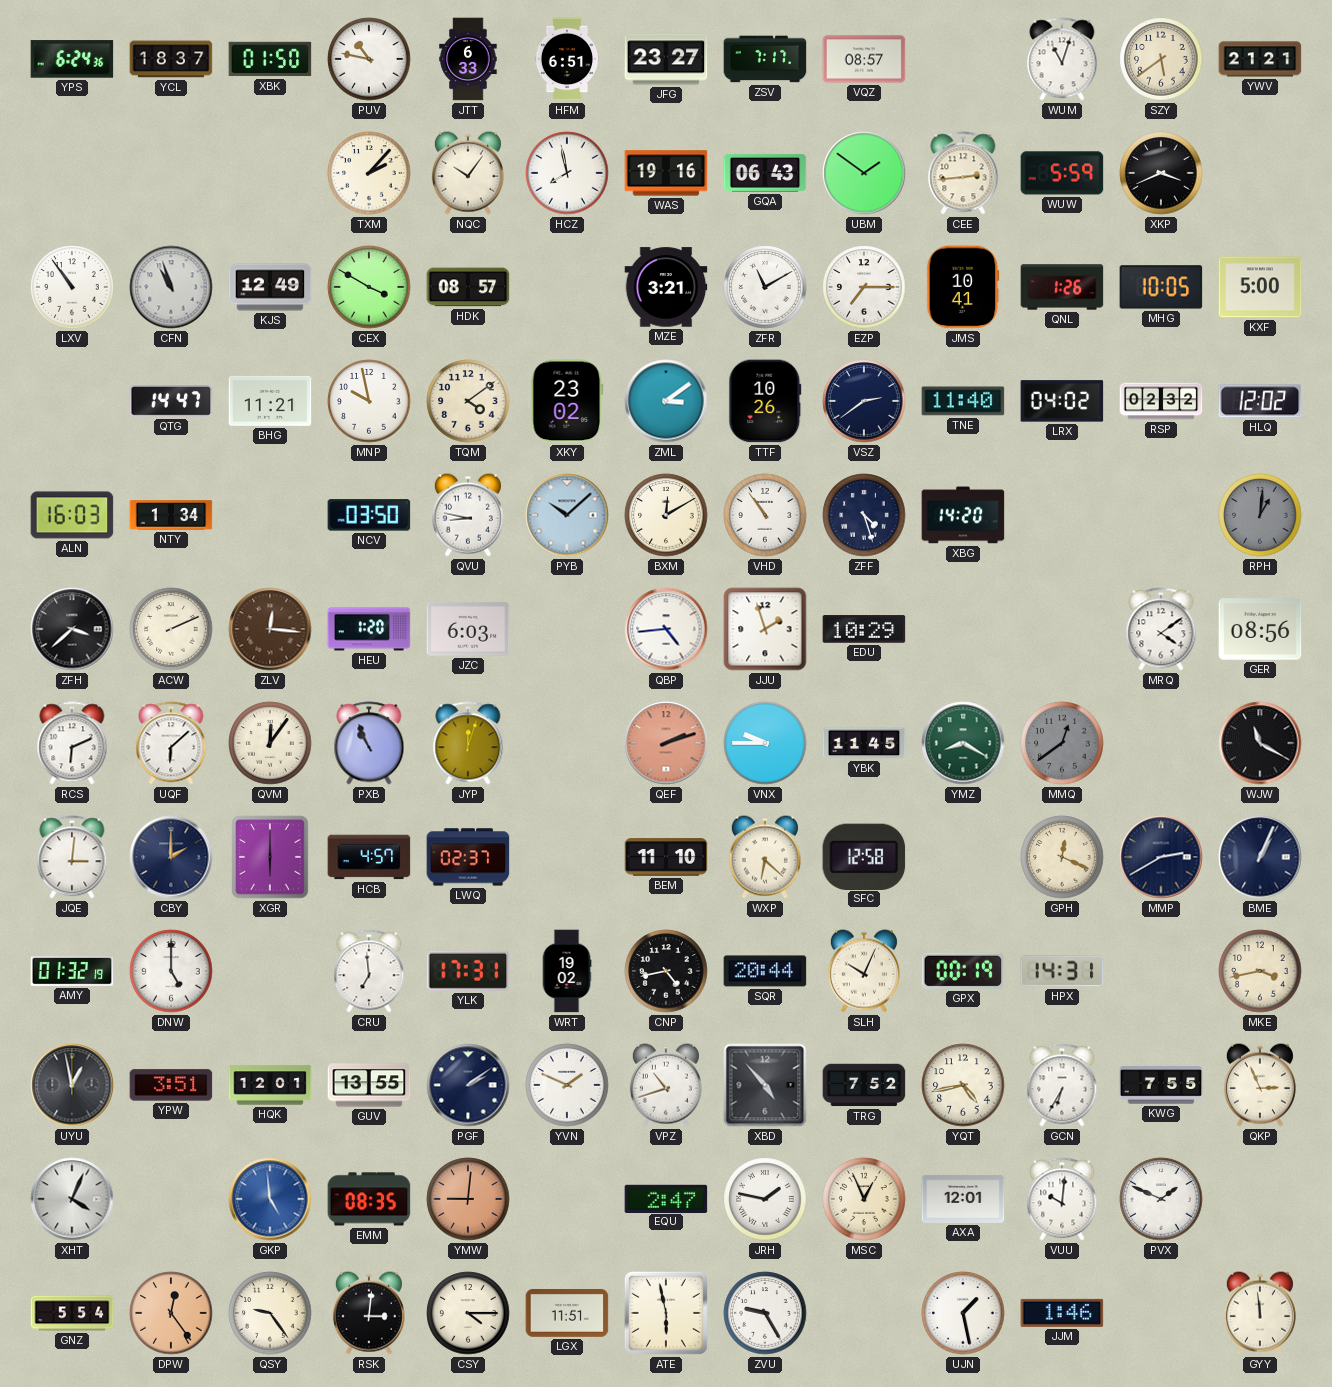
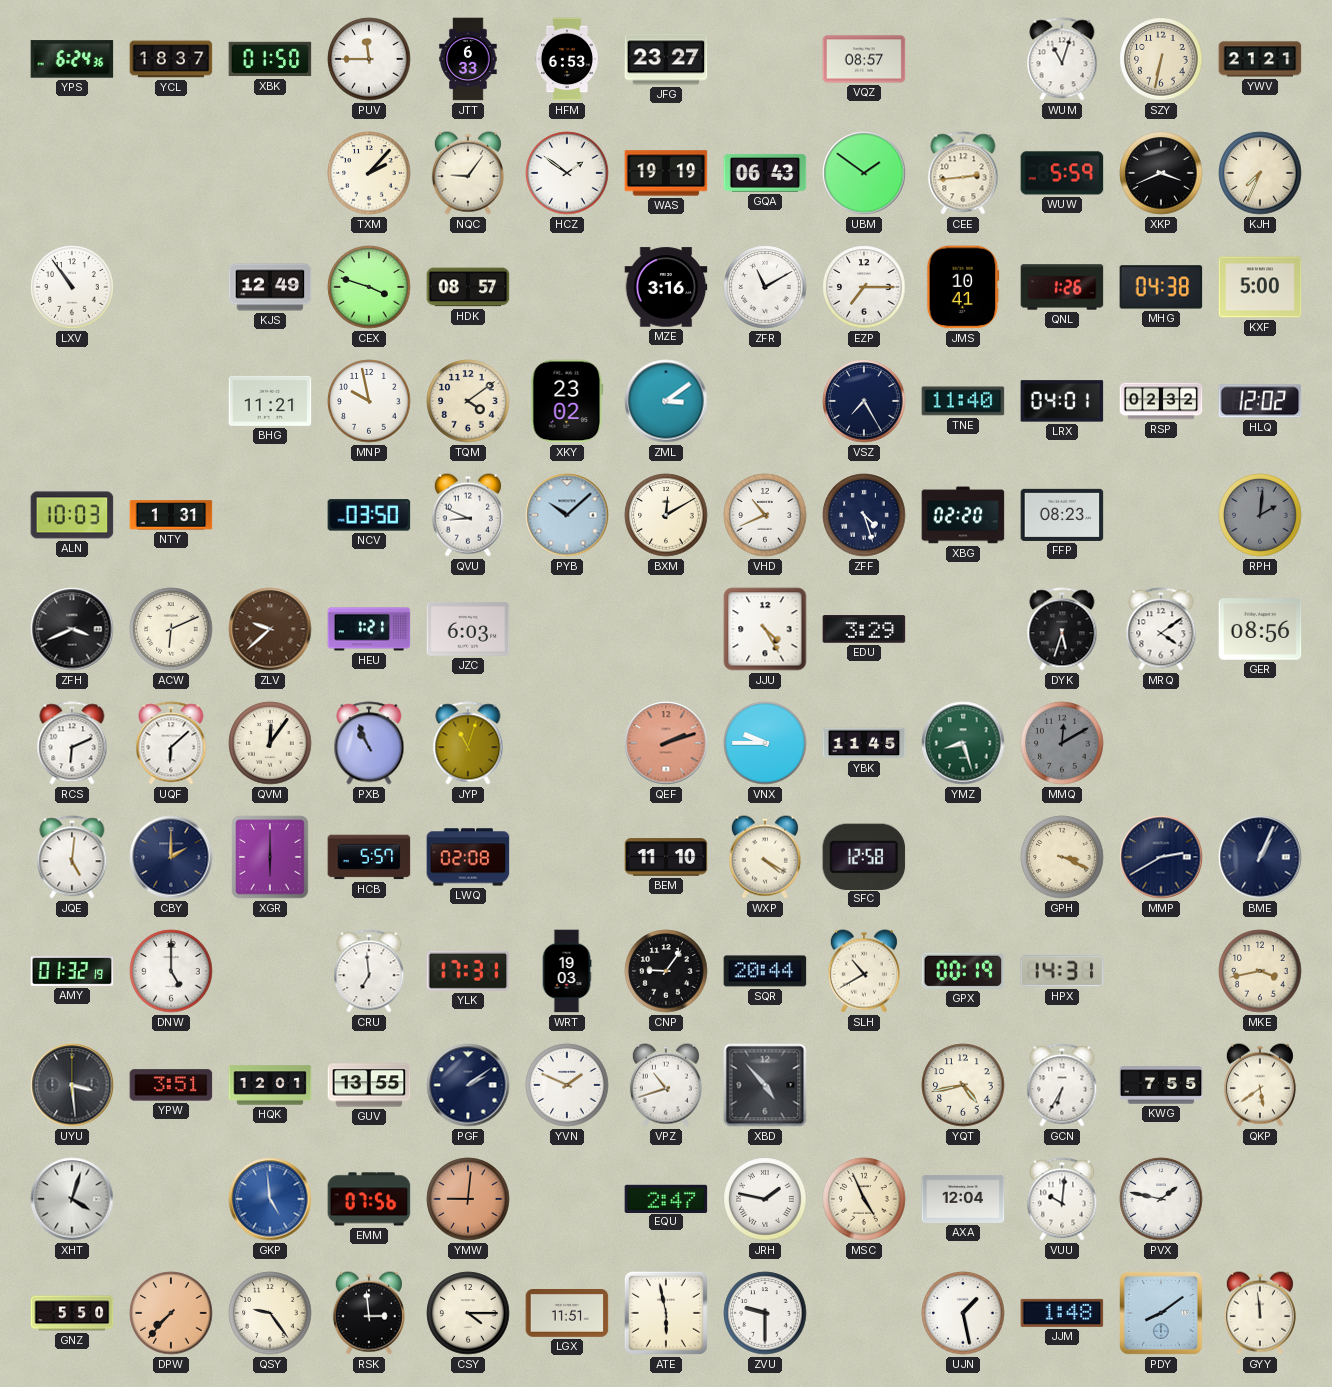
PUV: 10:47 -> 11:45 (369, 59)
HFM: 6:51 -> 6:53 (567, 59)
ZSV: 7:17 -> none (765, 59)
SZY: 5:39 -> 6:32 (1161, 59)
NQC: 10:06 -> 9:06 (468, 173)
HCZ: 7:58 -> 1:51 (567, 173)
WAS: 19:16 -> 19:19 (666, 173)
KJH: none -> 7:34 (1260, 173)
CFN: 10:57 -> none (171, 287)
CEX: 3:50 -> 3:48 (369, 287)
MZE: 3:21 -> 3:16 (666, 287)
MHG: 10:05 -> 04:38 (1161, 287)
QTG: 14:47 -> none (171, 402)
TTF: 10:26 -> none (765, 401)
VSZ: 2:39 -> 7:25 (864, 401)
LRX: 04:02 -> 04:01 (1062, 401)
ALN: 16:03 -> 10:03 (72, 515)
NTY: 1:34 -> 1:31 (171, 515)
QVU: 8:47 -> 8:49 (468, 515)
VHD: 10:54 -> 10:41 (765, 515)
XBG: 14:20 -> 02:20 (963, 515)
FFP: none -> 08:23 (1062, 515)
RPH: 1:01 -> 2:01 (1260, 515)
ZFH: 3:38 -> 3:41 (72, 629)
ACW: 2:11 -> 6:11 (171, 629)
ZLV: 12:16 -> 9:38 (270, 629)
HEU: 1:20 -> 1:21 (369, 629)
QBP: 4:44 -> none (666, 629)
JJU: 1:57 -> 4:25 (765, 629)
EDU: 10:29 -> 3:29 (864, 629)
DYK: none -> 5:33 (1062, 629)
JYP: 12:03 -> 11:03 (468, 743)
YMZ: 8:20 -> 8:27 (963, 743)
MMQ: 12:39 -> 12:10 (1062, 743)
WJW: 11:20 -> none (1260, 743)
JQE: 3:01 -> 5:01 (72, 857)
HCB: 4:57 -> 5:57 (369, 857)
LWQ: 02:37 -> 02:08 (468, 857)
WXP: 6:22 -> 4:20 (765, 857)
GPH: 12:19 -> 3:19 (1062, 857)
WRT: 19:02 -> 19:03 (567, 971)
CNP: 4:43 -> 9:06 (666, 971)
SLH: 10:04 -> 10:40 (864, 971)
UYU: 12:58 -> 3:29 (72, 1085)
TRG: 7:52 -> none (864, 1085)
QKP: 2:56 -> 5:39 (1260, 1085)
XHT: 4:04 -> 4:03 (72, 1199)
EMM: 08:35 -> 07:56 (369, 1199)
MSC: 12:56 -> 4:56 (864, 1199)
AXA: 12:01 -> 12:04 (963, 1199)
PVX: 1:49 -> 1:47 (1161, 1199)
GNZ: 5:54 -> 5:50 (72, 1313)
DPW: 12:24 -> 7:37 (171, 1313)
RSK: 3:01 -> 2:59 (369, 1313)
ZVU: 9:25 -> 9:30 (765, 1313)
JJM: 1:46 -> 1:48 (1062, 1313)
PDY: none -> 8:09 (1162, 1314)
